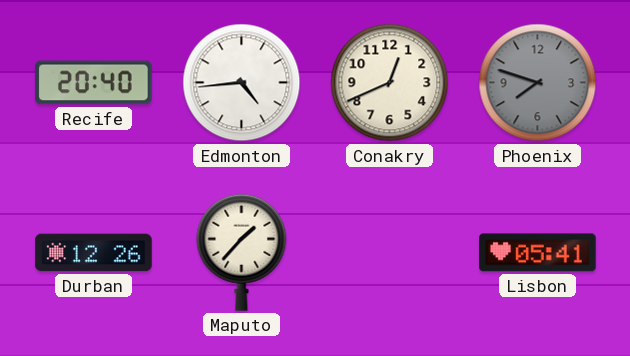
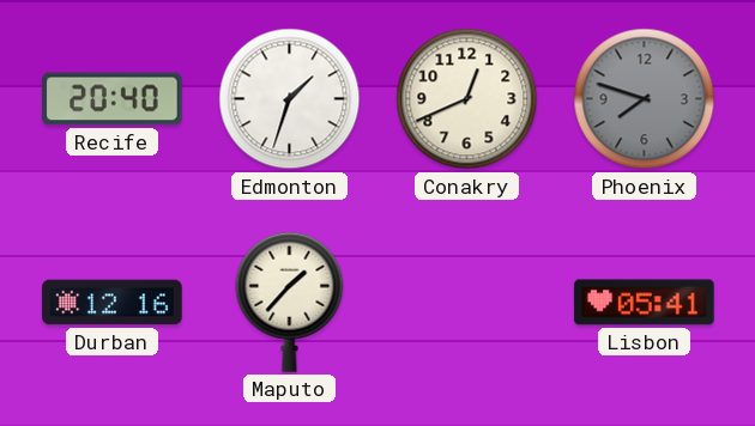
Edmonton: 4:44 -> 1:33 (290, 99)
Durban: 12:26 -> 12:16 (113, 303)
